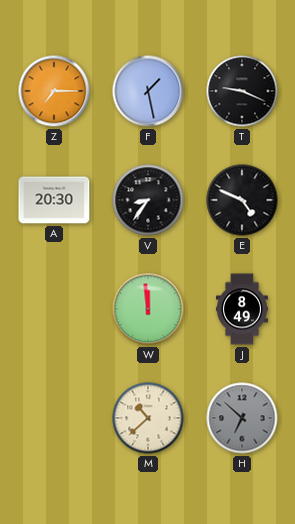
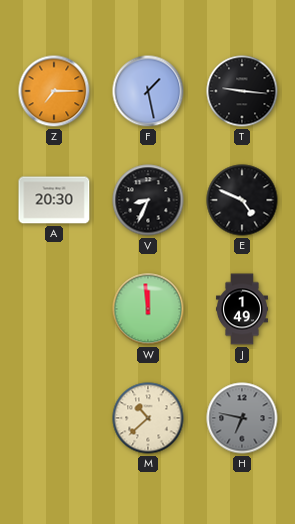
T: 9:19 -> 9:16 (242, 91)
V: 8:36 -> 8:34 (148, 200)
J: 8:49 -> 1:49 (242, 309)
H: 6:52 -> 6:47 (242, 418)
